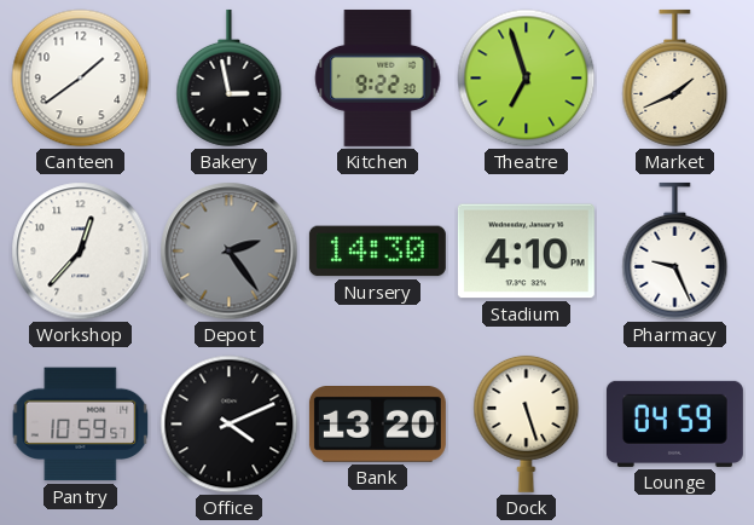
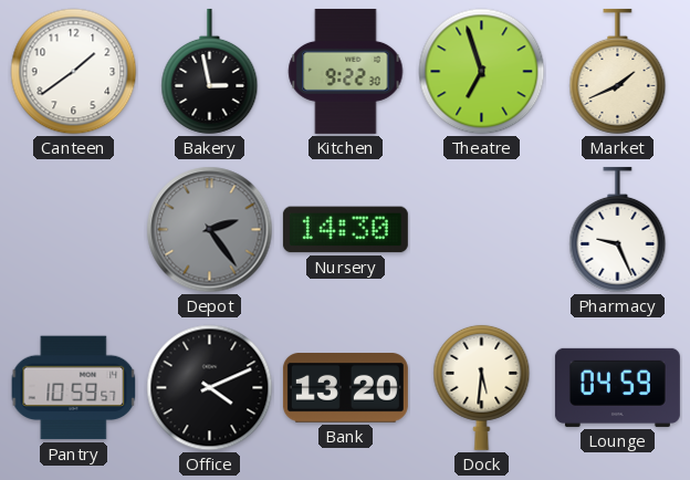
Workshop: 12:37 -> none (81, 252)
Stadium: 4:10 -> none (526, 252)
Dock: 5:27 -> 5:31 (482, 387)
